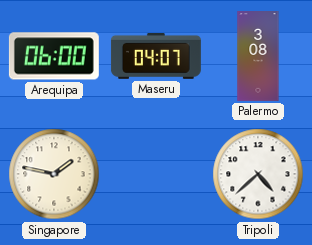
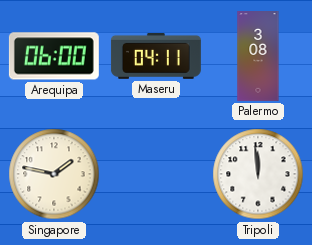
Maseru: 04:07 -> 04:11 (156, 56)
Tripoli: 4:38 -> 11:59 (258, 174)
